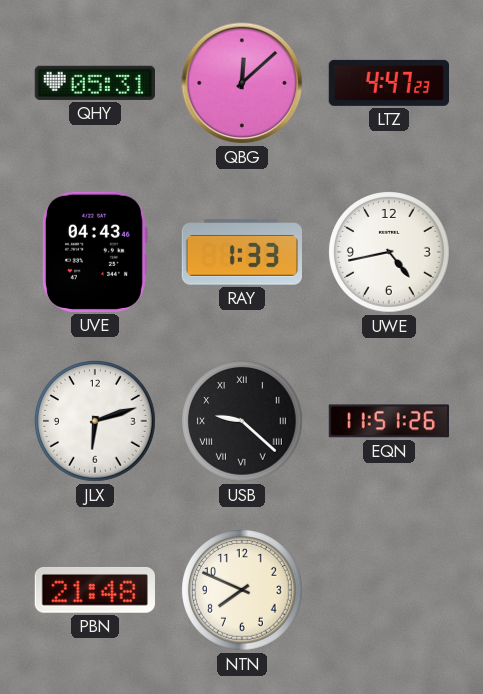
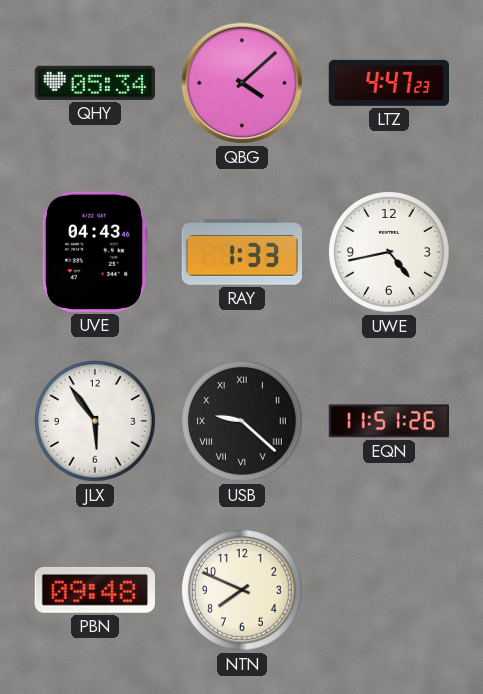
QHY: 05:31 -> 05:34 (95, 83)
QBG: 12:08 -> 4:08 (242, 83)
JLX: 6:12 -> 5:54 (96, 422)
PBN: 21:48 -> 09:48 (95, 590)
